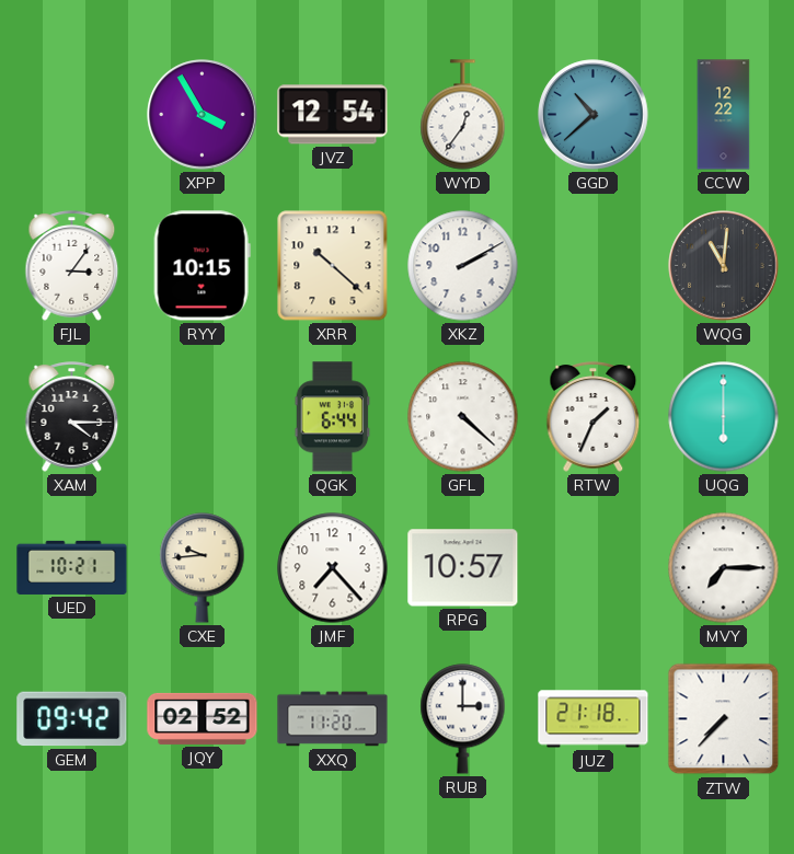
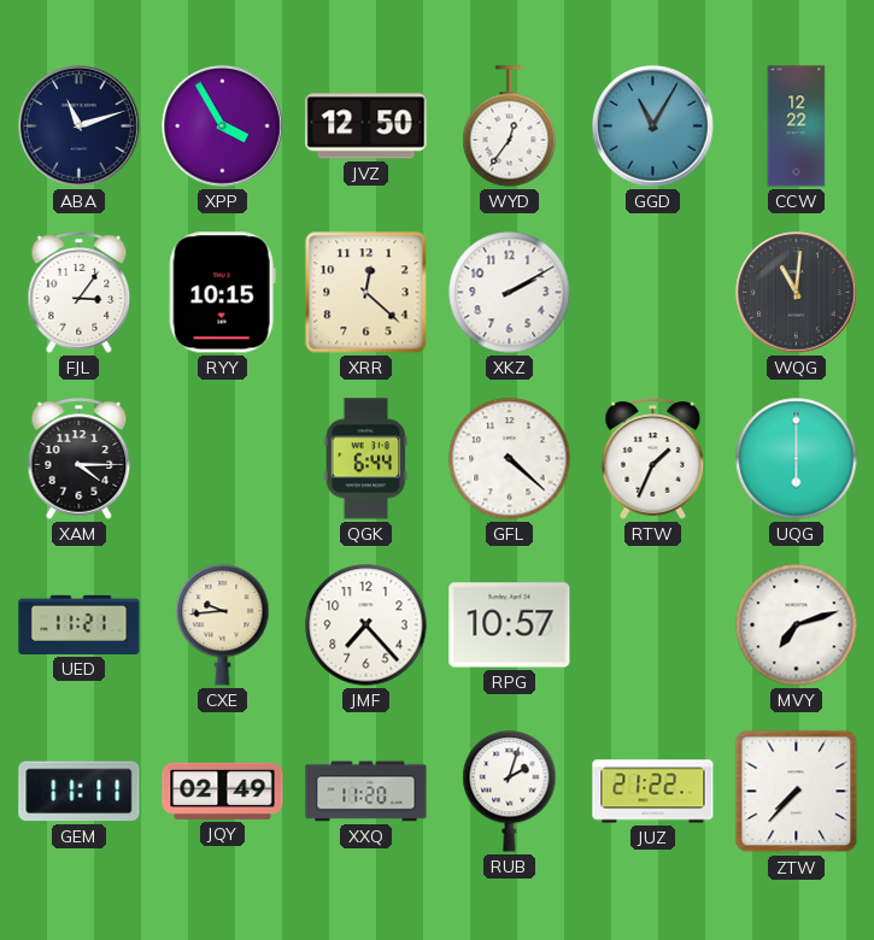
ABA: none -> 11:12 (80, 127)
JVZ: 12:54 -> 12:50 (366, 127)
GGD: 10:38 -> 11:05 (653, 127)
XRR: 10:22 -> 12:22 (366, 293)
UED: 10:21 -> 11:21 (80, 624)
MVY: 7:15 -> 7:12 (797, 625)
GEM: 09:42 -> 11:11 (80, 792)
JQY: 02:52 -> 02:49 (223, 791)
RUB: 3:00 -> 2:03 (510, 792)
JUZ: 21:18 -> 21:22 (653, 792)
